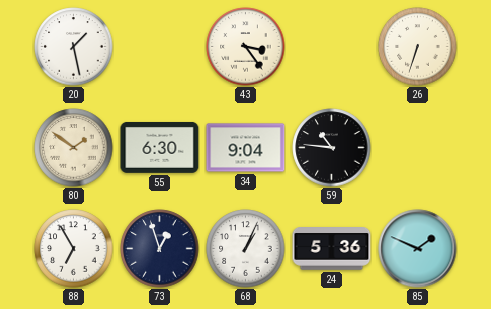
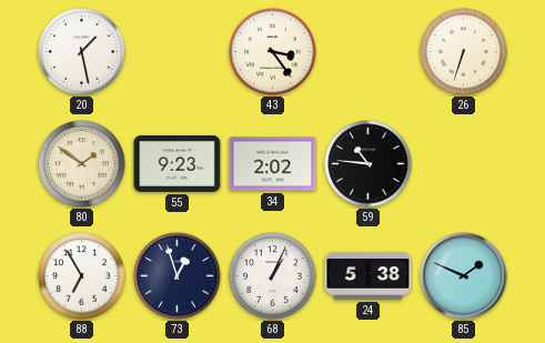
55: 6:30 -> 9:23 (178, 163)
34: 9:04 -> 2:02 (273, 164)
24: 5:36 -> 5:38 (369, 276)
